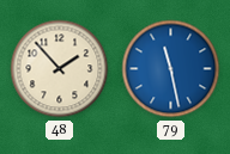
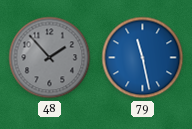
48 dial: cream -> grey (50, 58)
